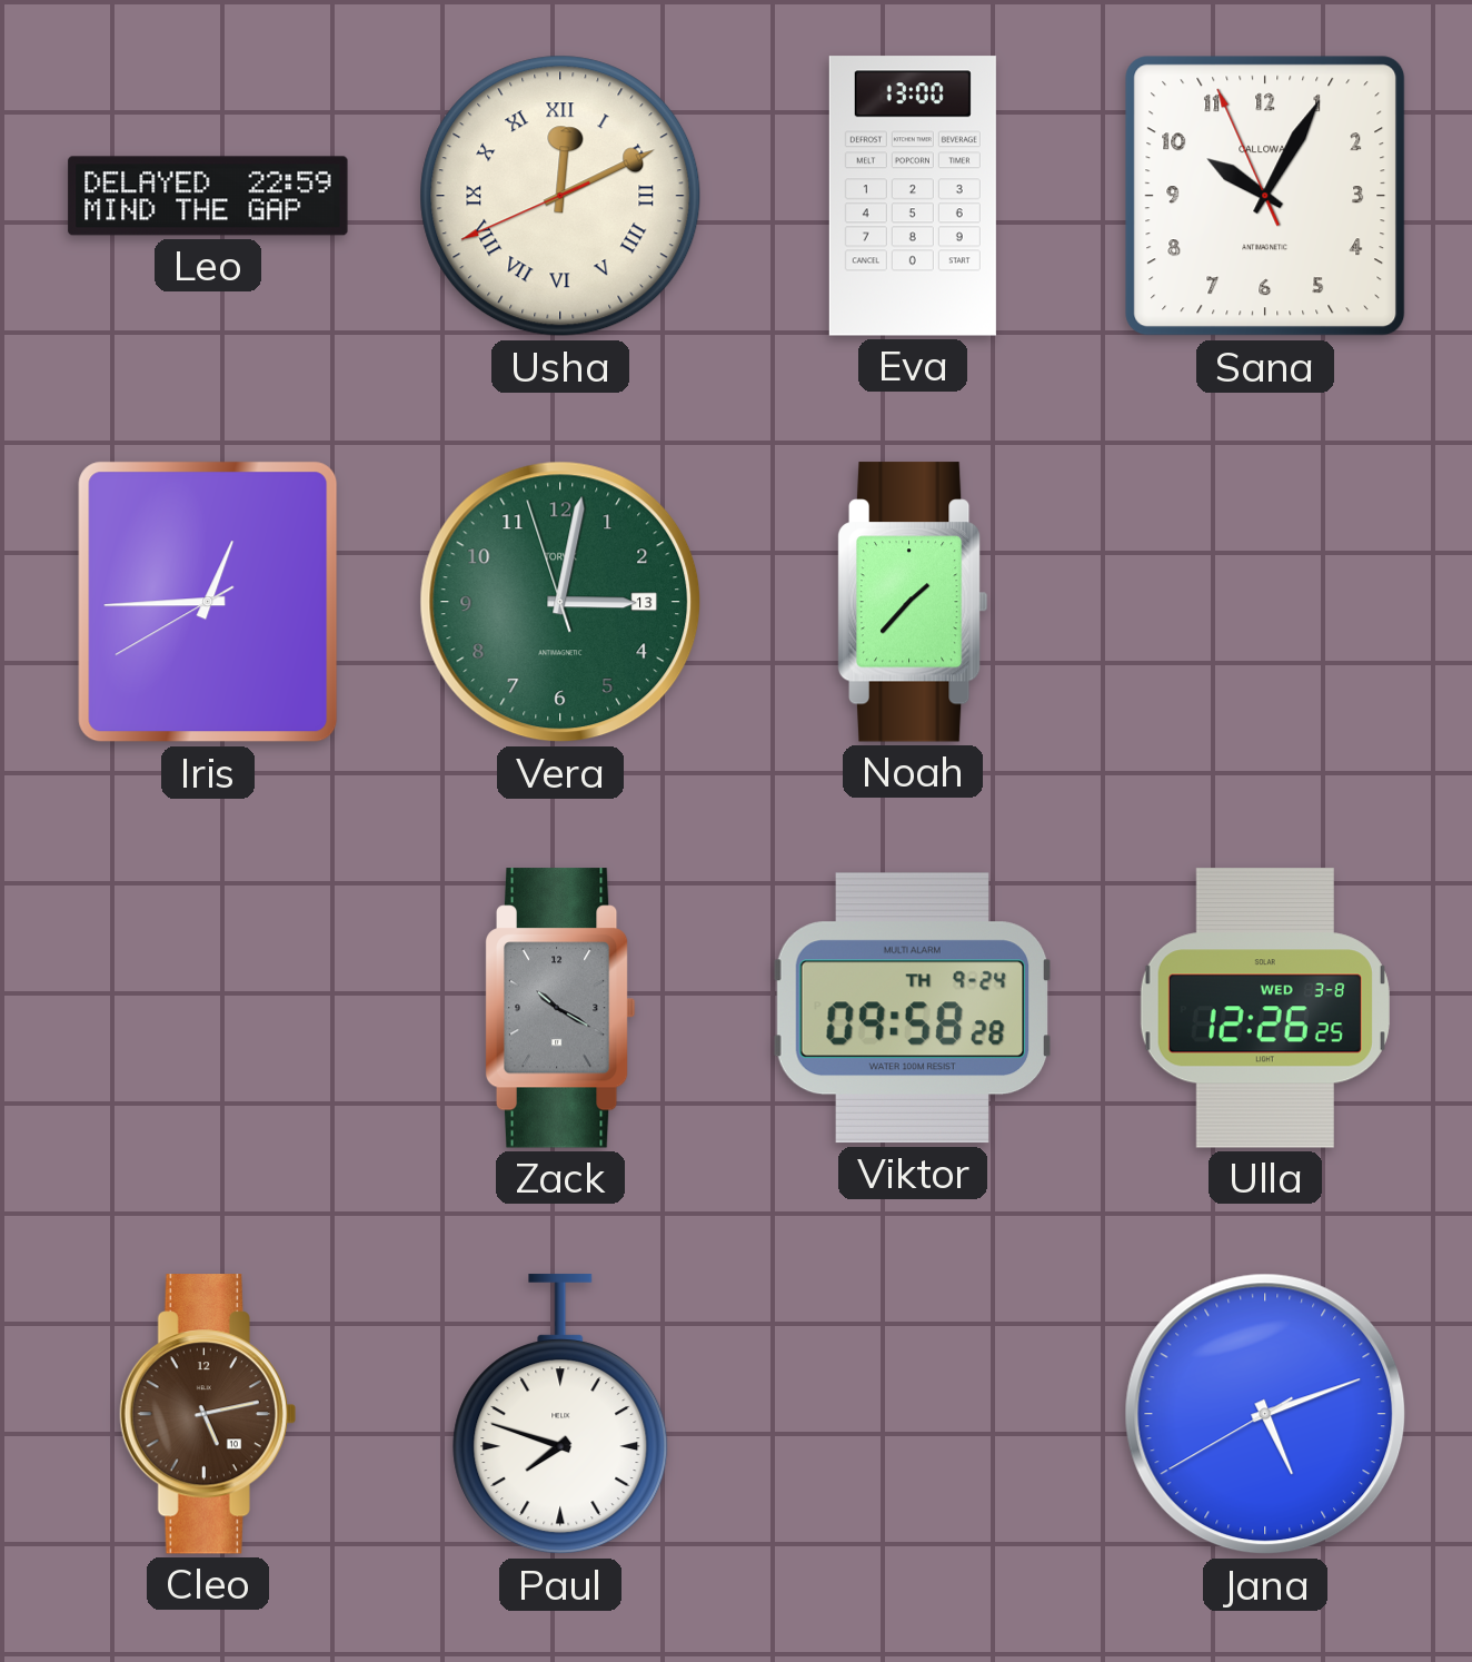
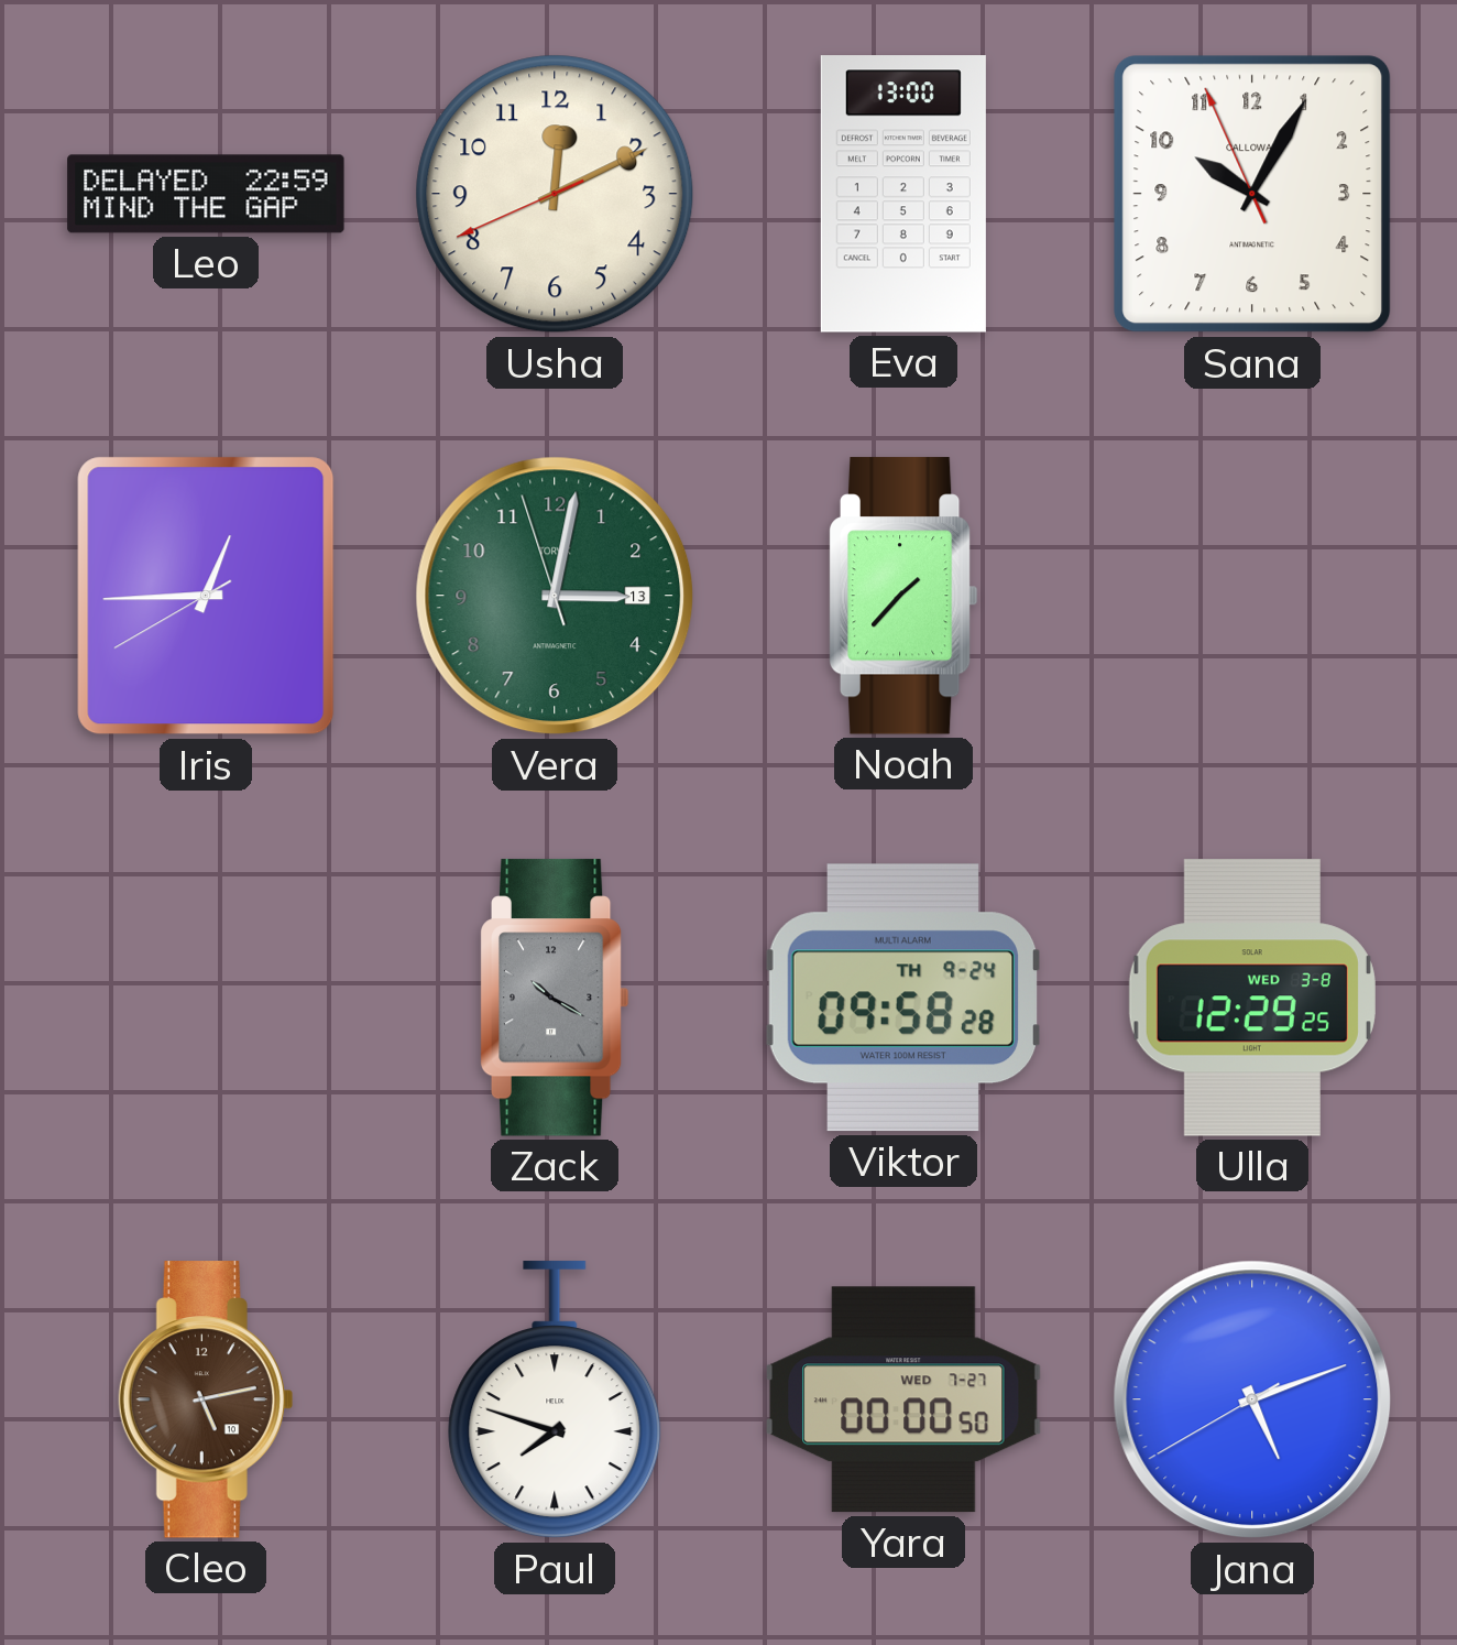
Usha numerals: Roman -> Arabic (555, 194)
Ulla: 12:26 -> 12:29 (1252, 998)
Yara: none -> 00:00 (905, 1399)
